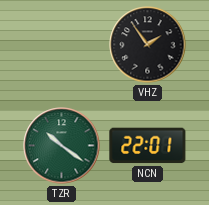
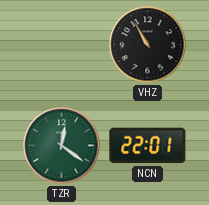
VHZ: 1:54 -> 10:55 (148, 45)
TZR: 10:21 -> 12:21 (62, 146)
